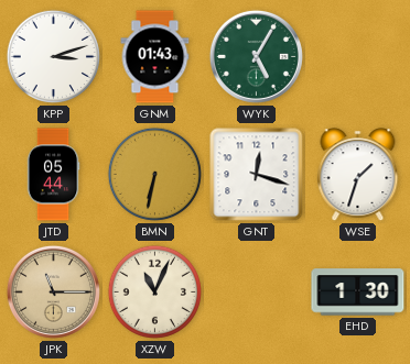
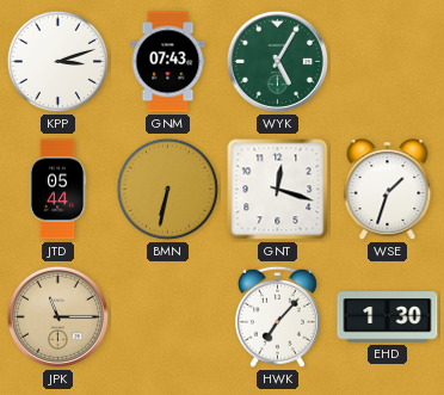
GNM: 01:43 -> 07:43 (168, 62)
XZW: 11:04 -> none (154, 291)
HWK: none -> 7:07 (277, 316)
